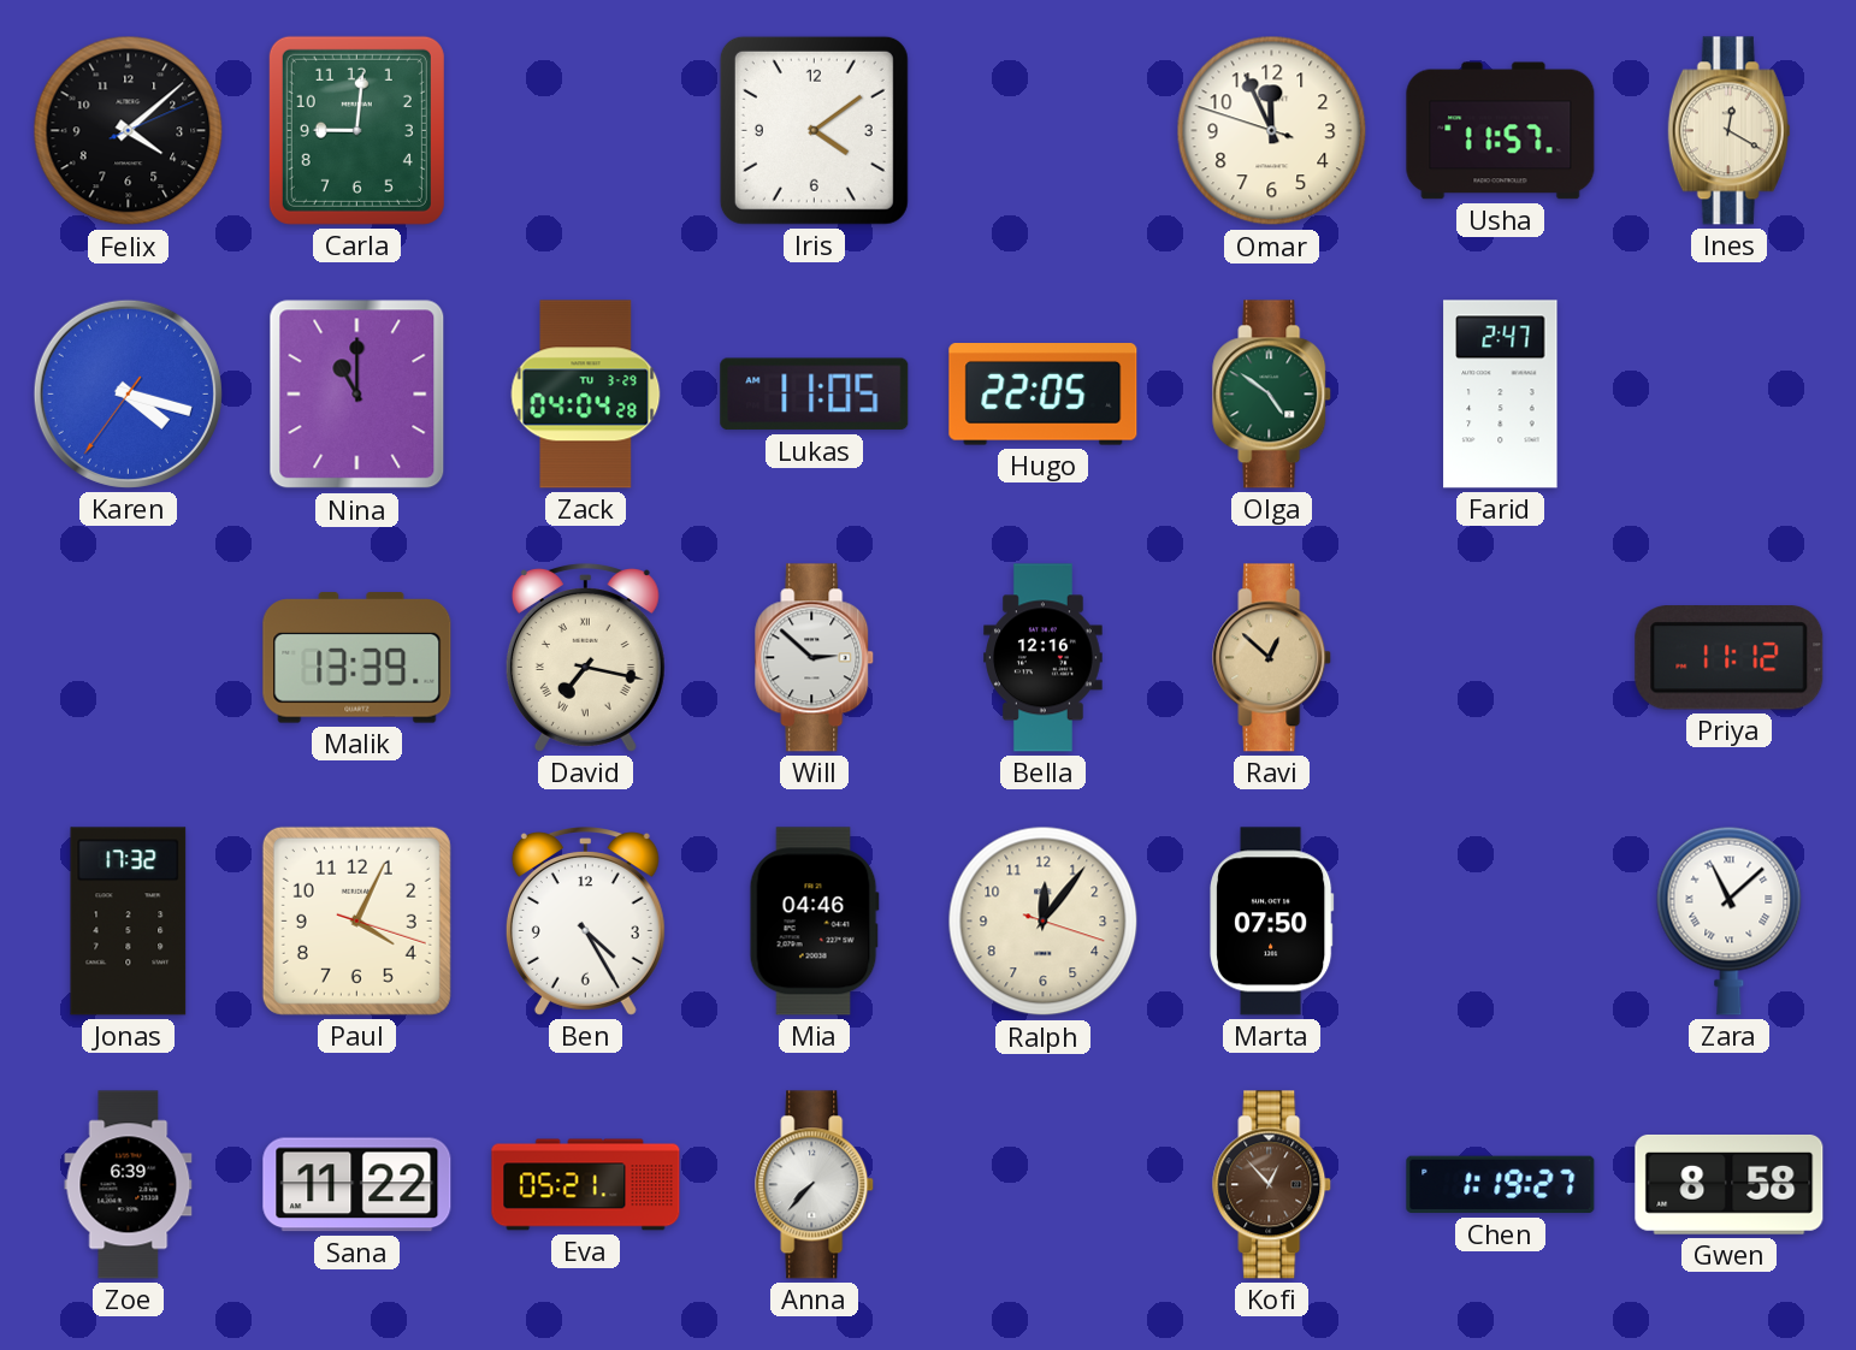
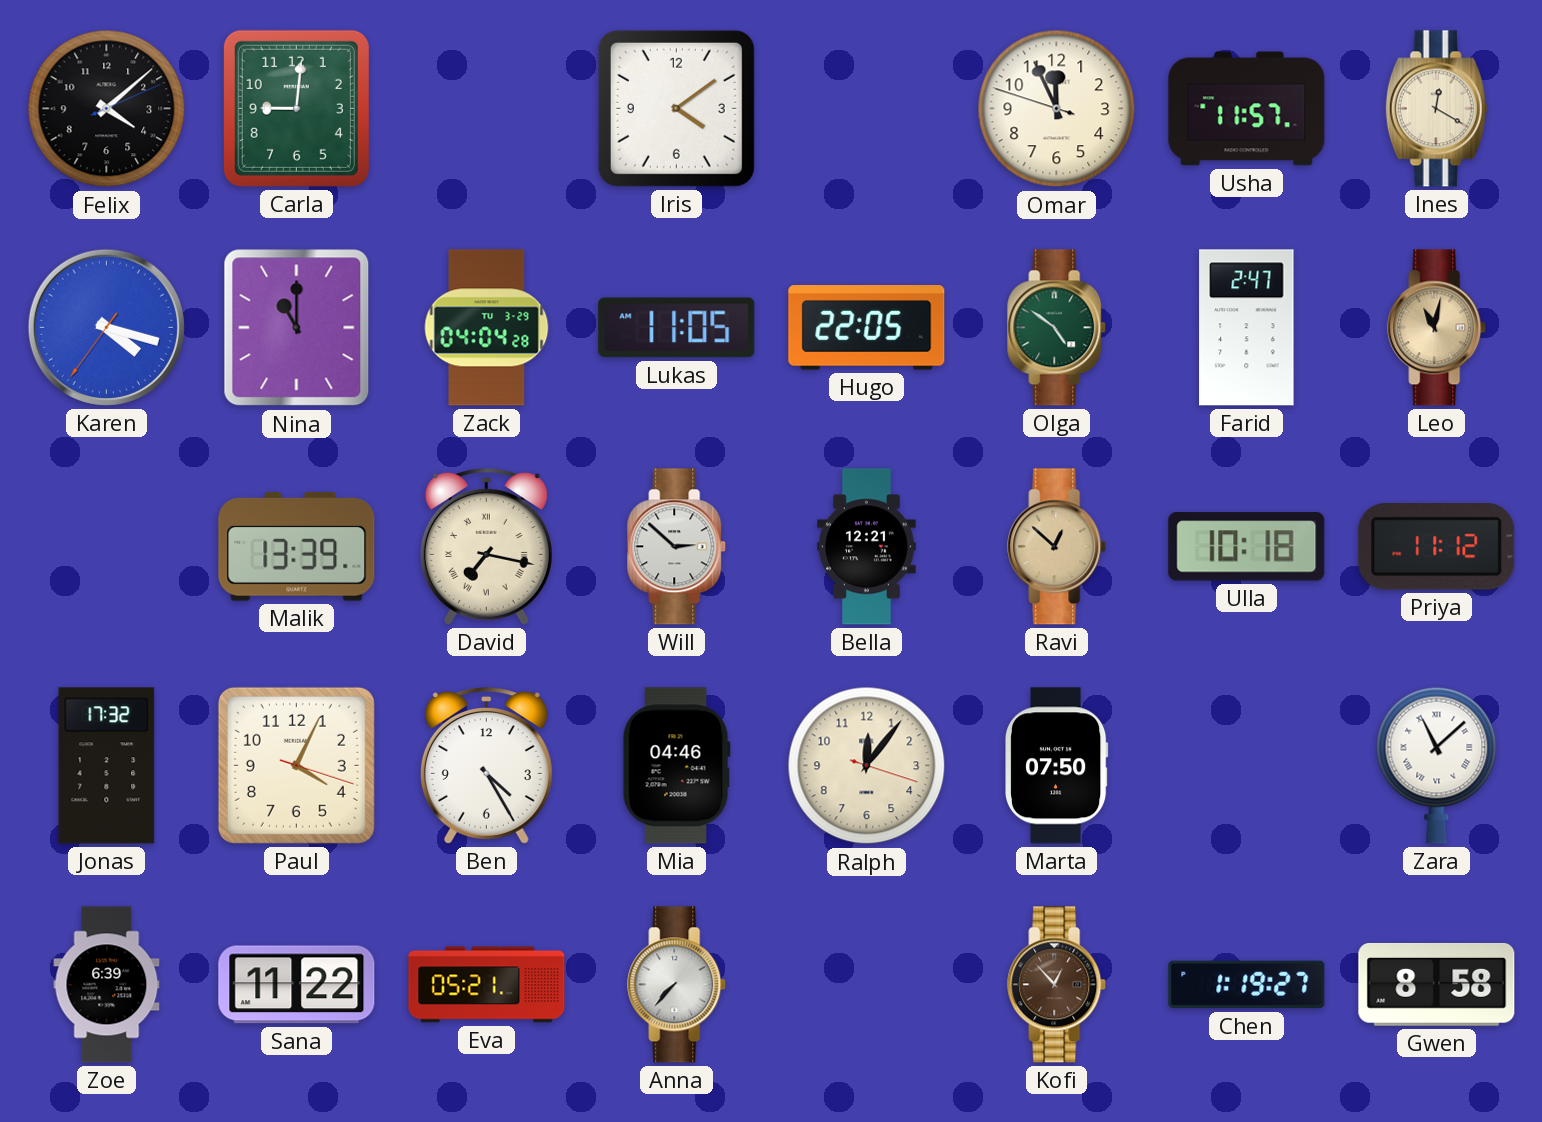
Leo: none -> 11:02 (1437, 328)
Bella: 12:16 -> 12:21 (867, 547)
Ulla: none -> 10:18 (1247, 547)
